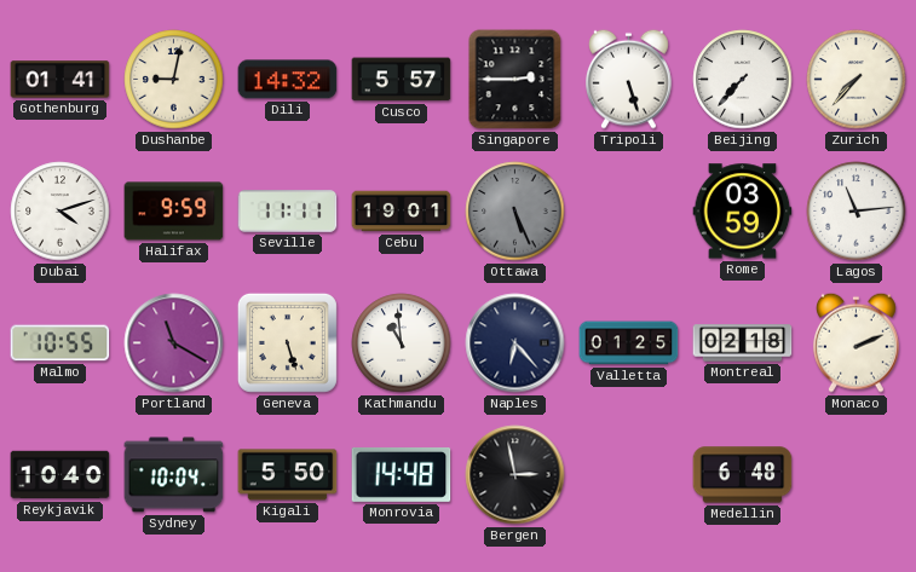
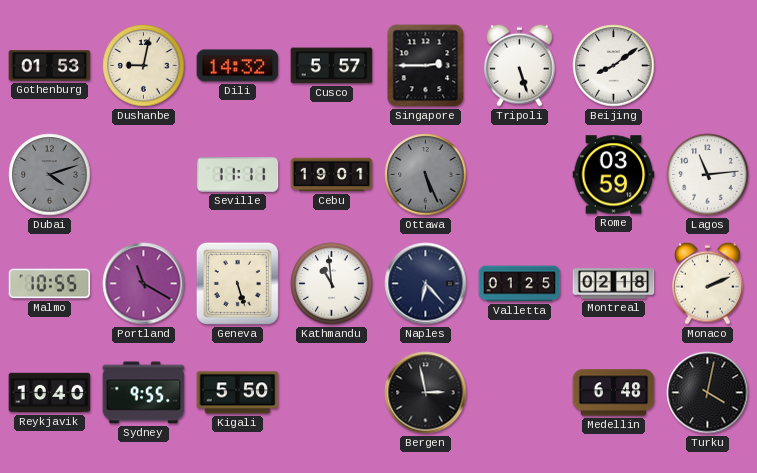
Gothenburg: 01:41 -> 01:53 (50, 66)
Beijing: 7:37 -> 8:09 (614, 66)
Zurich: 7:37 -> none (857, 80)
Dubai dial: white -> grey (50, 175)
Halifax: 9:59 -> none (174, 212)
Sydney: 10:04 -> 9:55 (144, 393)
Monrovia: 14:48 -> none (402, 474)
Turku: none -> 4:02 (708, 393)
